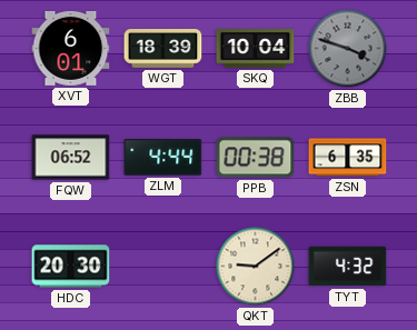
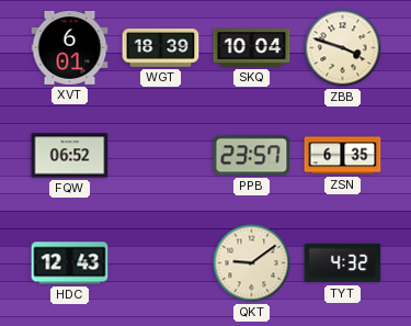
ZBB dial: grey -> cream (343, 48)
ZLM: 4:44 -> none (163, 157)
PPB: 00:38 -> 23:57 (252, 156)
HDC: 20:30 -> 12:43 (70, 263)
